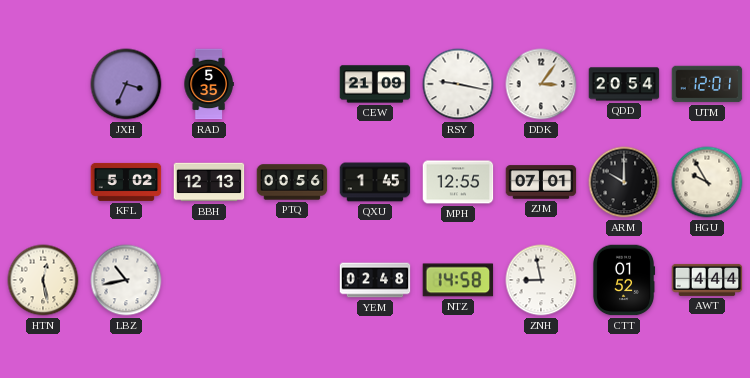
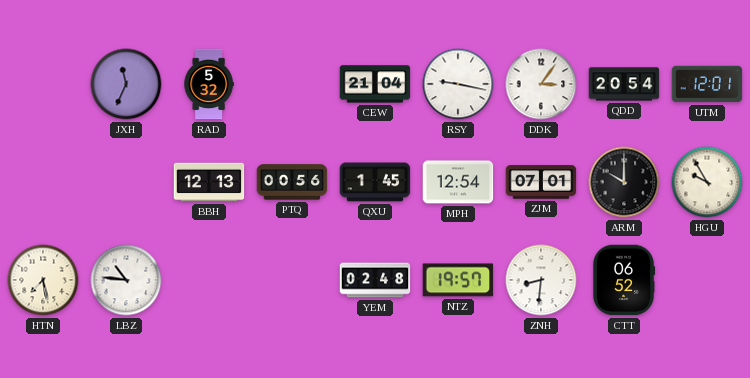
JXH: 3:34 -> 11:34 (126, 84)
RAD: 5:35 -> 5:32 (209, 84)
CEW: 21:09 -> 21:04 (375, 84)
KFL: 5:02 -> none (126, 182)
MPH: 12:55 -> 12:54 (458, 182)
HTN: 12:28 -> 7:28 (43, 280)
LBZ: 10:43 -> 10:46 (126, 280)
NTZ: 14:58 -> 19:57 (458, 280)
ZNH: 8:58 -> 8:31 (541, 280)
CTT: 01:52 -> 06:52 (624, 280)
AWT: 4:44 -> none (707, 280)
